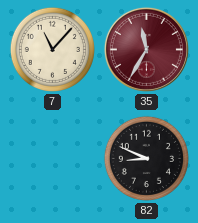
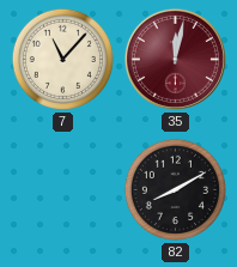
35: 11:35 -> 12:02 (175, 59)
82: 8:49 -> 8:10 (175, 189)
